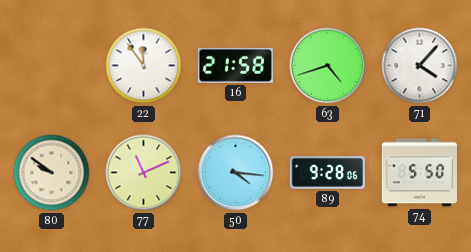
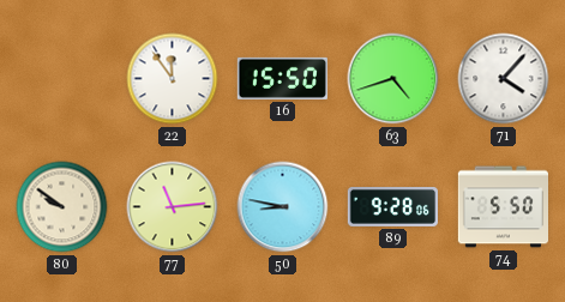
16: 21:58 -> 15:50 (282, 78)
77: 11:11 -> 11:14 (173, 207)
50: 4:16 -> 8:47 (283, 207)
